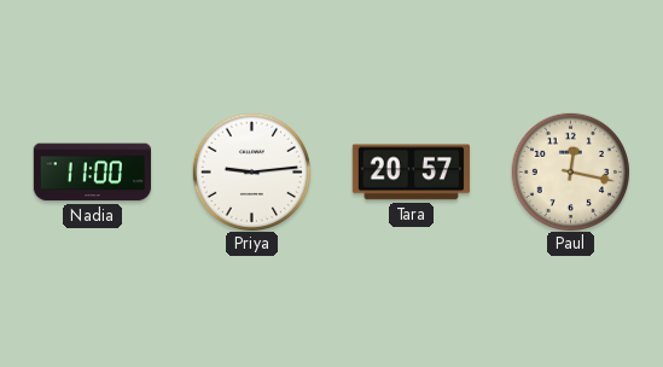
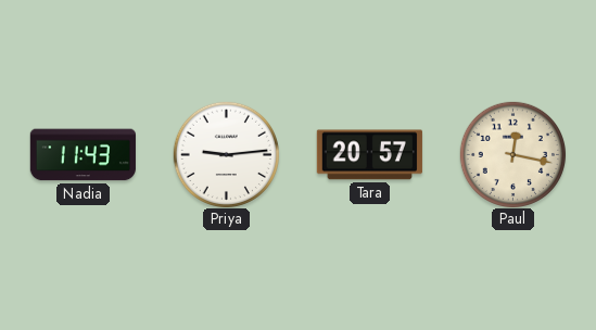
Nadia: 11:00 -> 11:43 (83, 155)
